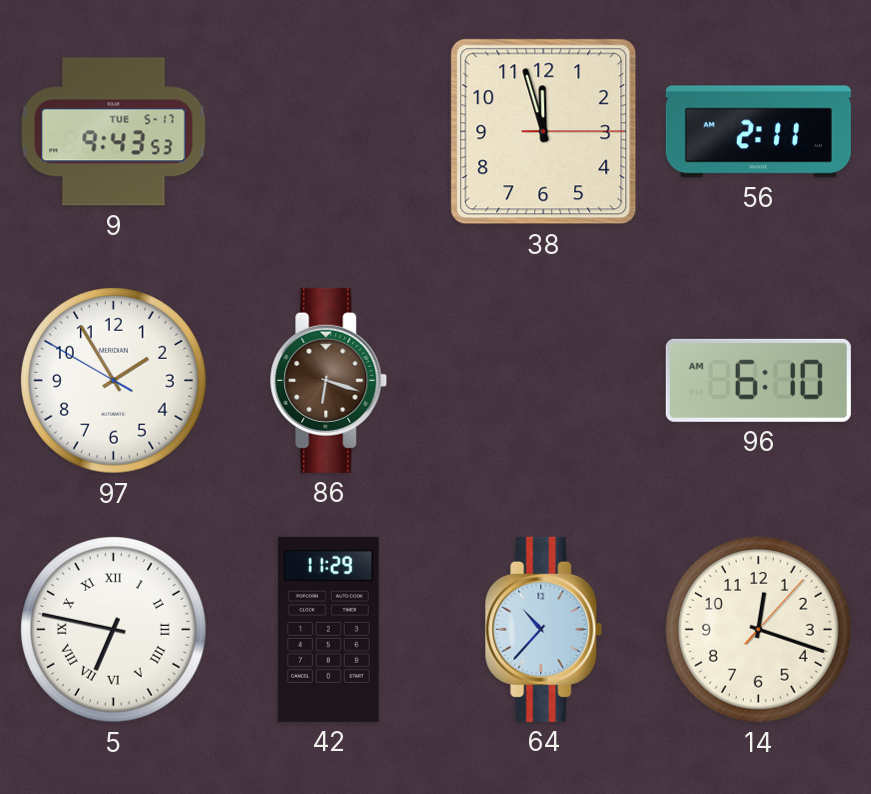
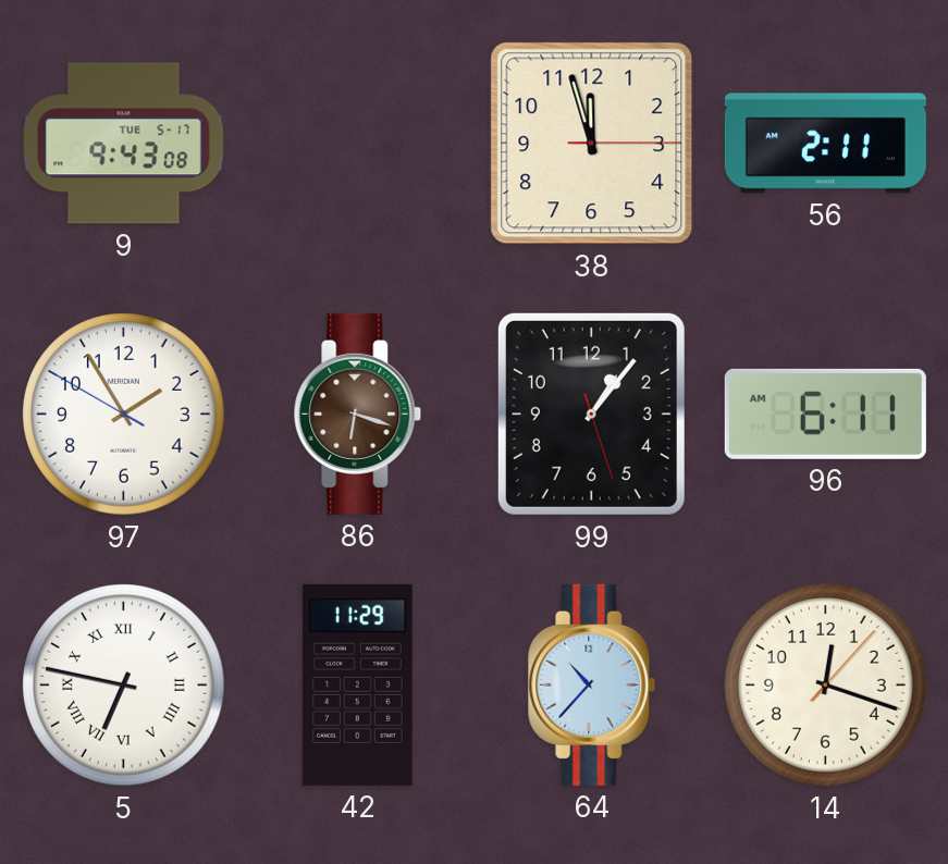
9: 9:43:53 -> 9:43:08 (124, 144)
99: none -> 1:06 (591, 414)
96: 6:10 -> 6:11 (825, 414)
